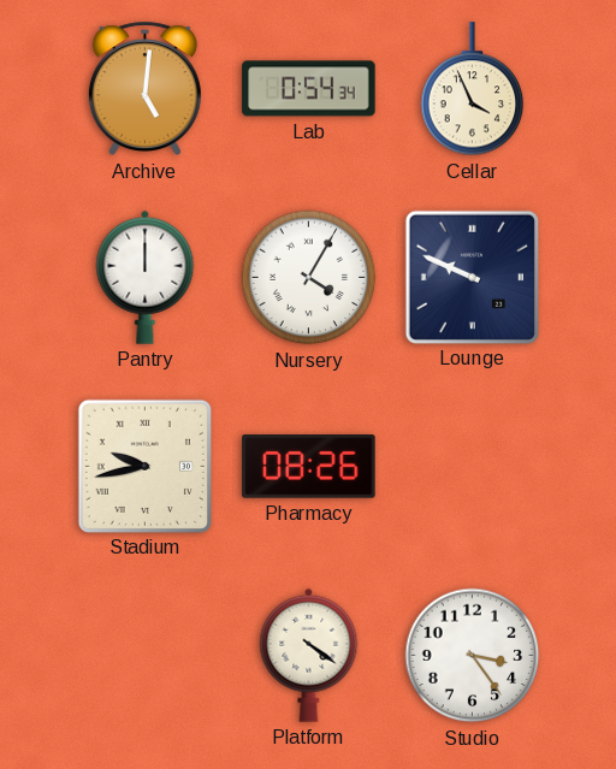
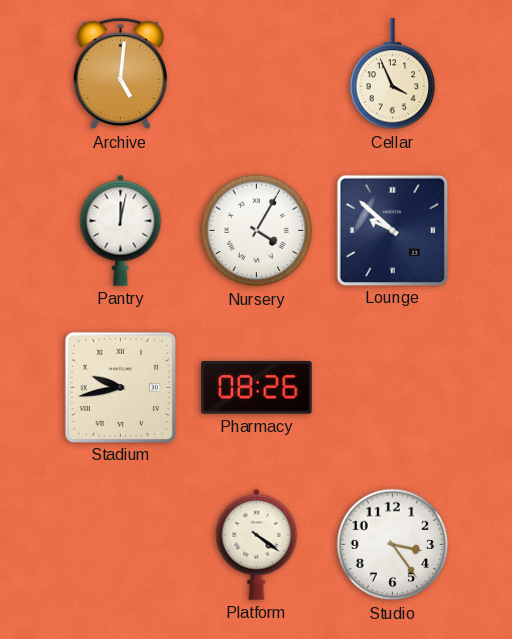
Lab: 0:54 -> none (309, 89)
Pantry: 12:00 -> 12:02 (121, 230)
Lounge: 9:49 -> 9:52 (392, 230)
